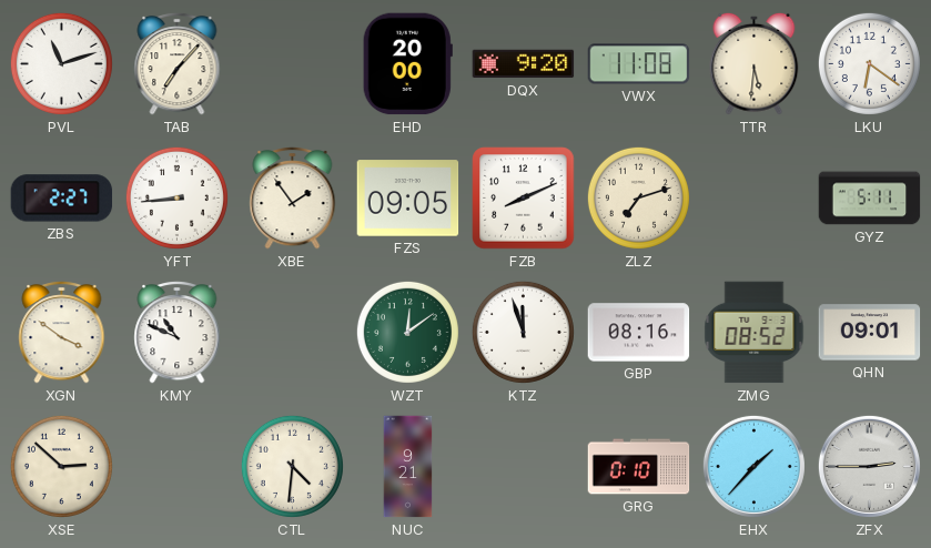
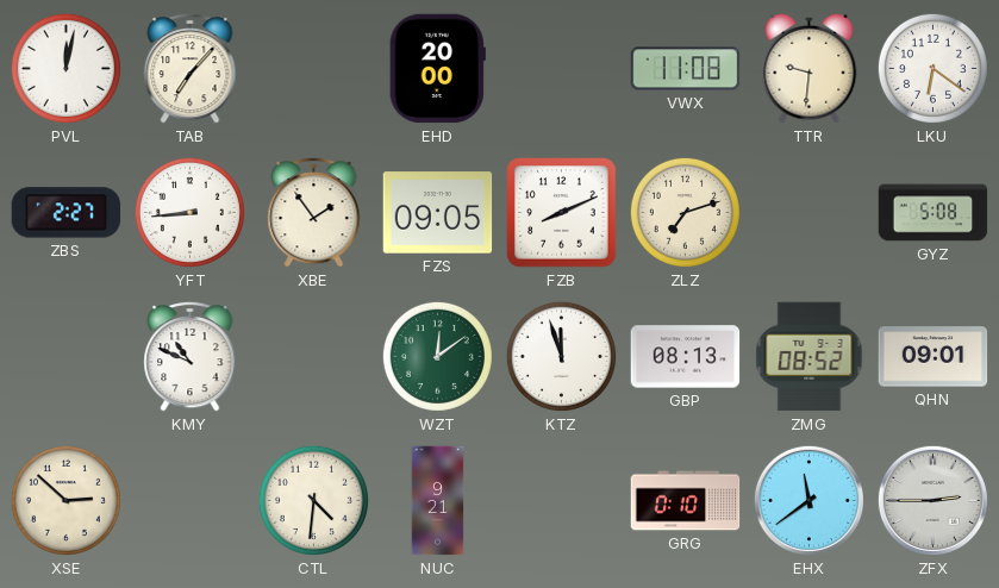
PVL: 11:12 -> 12:02 (65, 68)
DQX: 9:20 -> none (524, 64)
TTR: 5:31 -> 9:31 (810, 68)
GYZ: 5:11 -> 5:08 (934, 213)
XGN: 3:51 -> none (62, 332)
GBP: 08:16 -> 08:13 (686, 357)
EHX: 1:37 -> 11:39 (808, 500)
